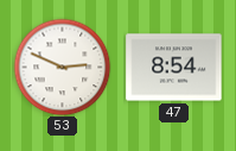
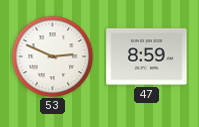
47: 8:54 -> 8:59 (147, 57)
